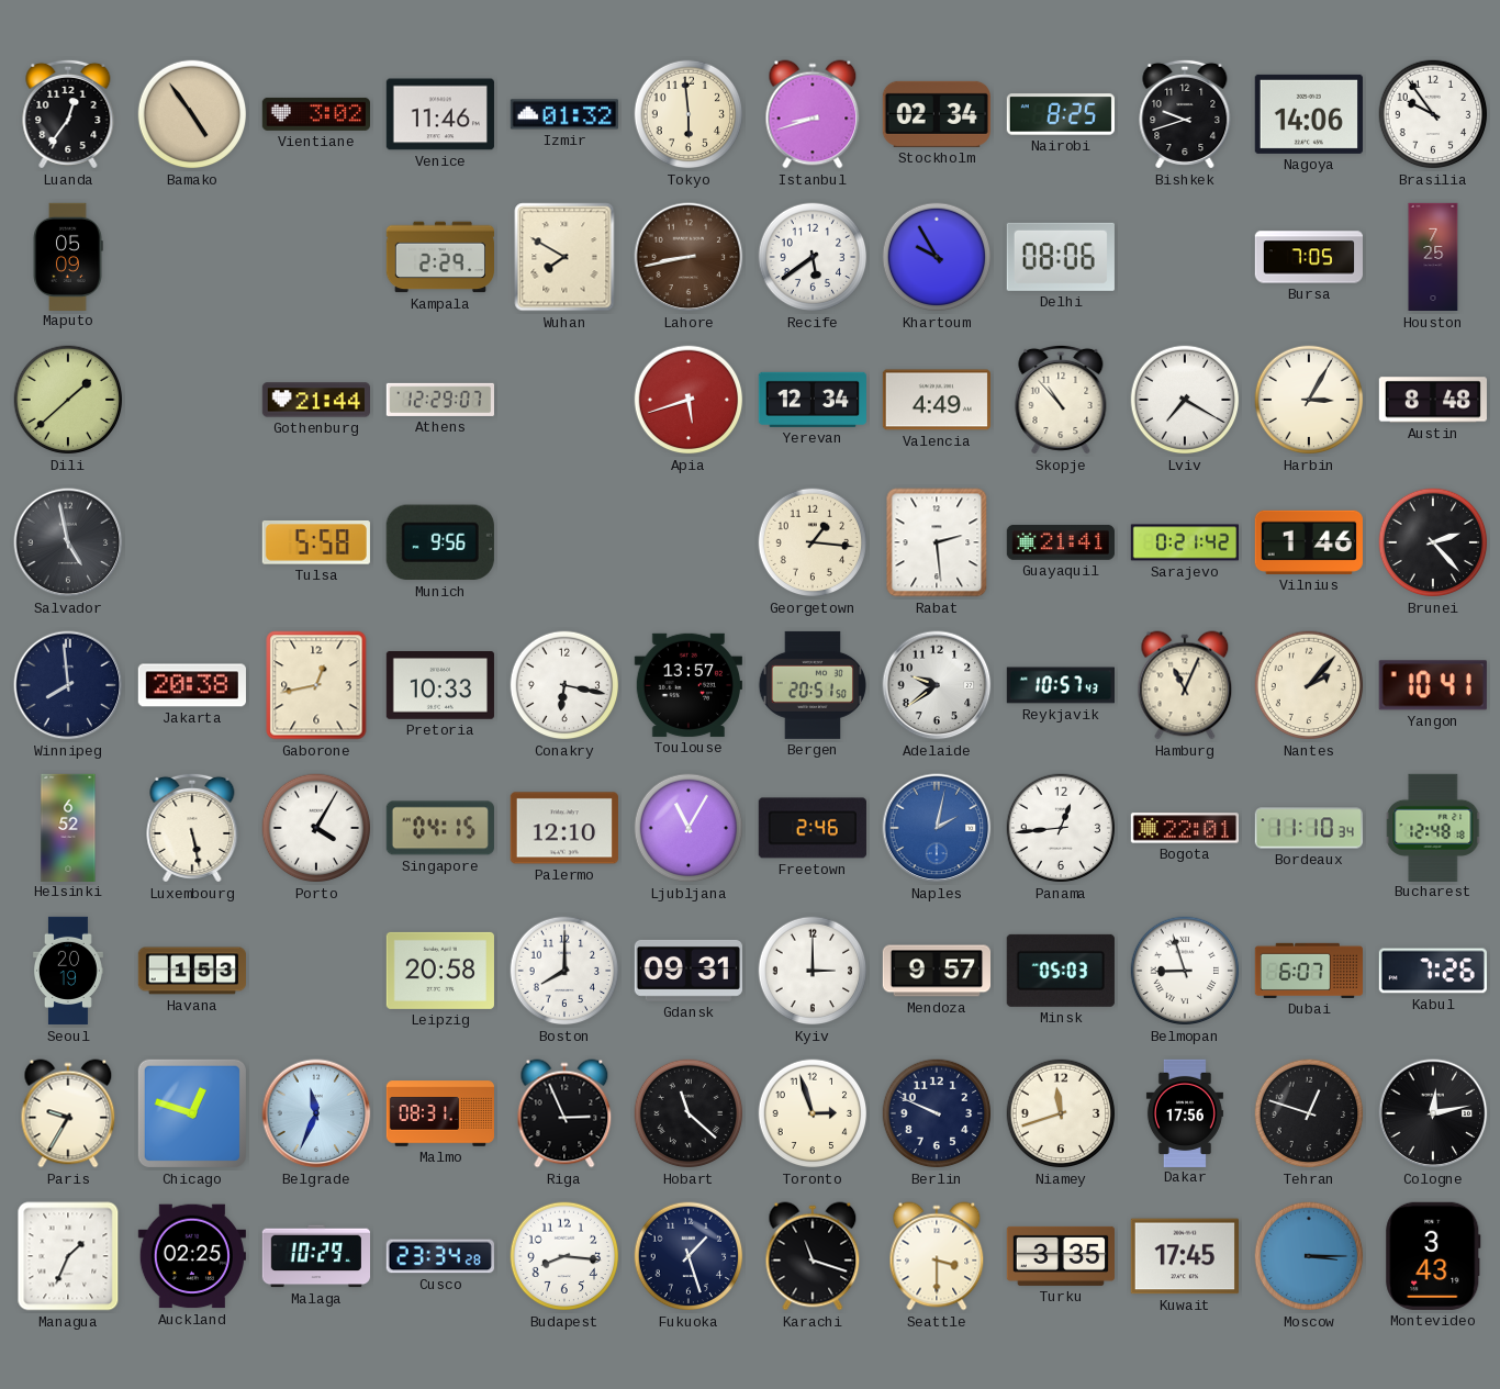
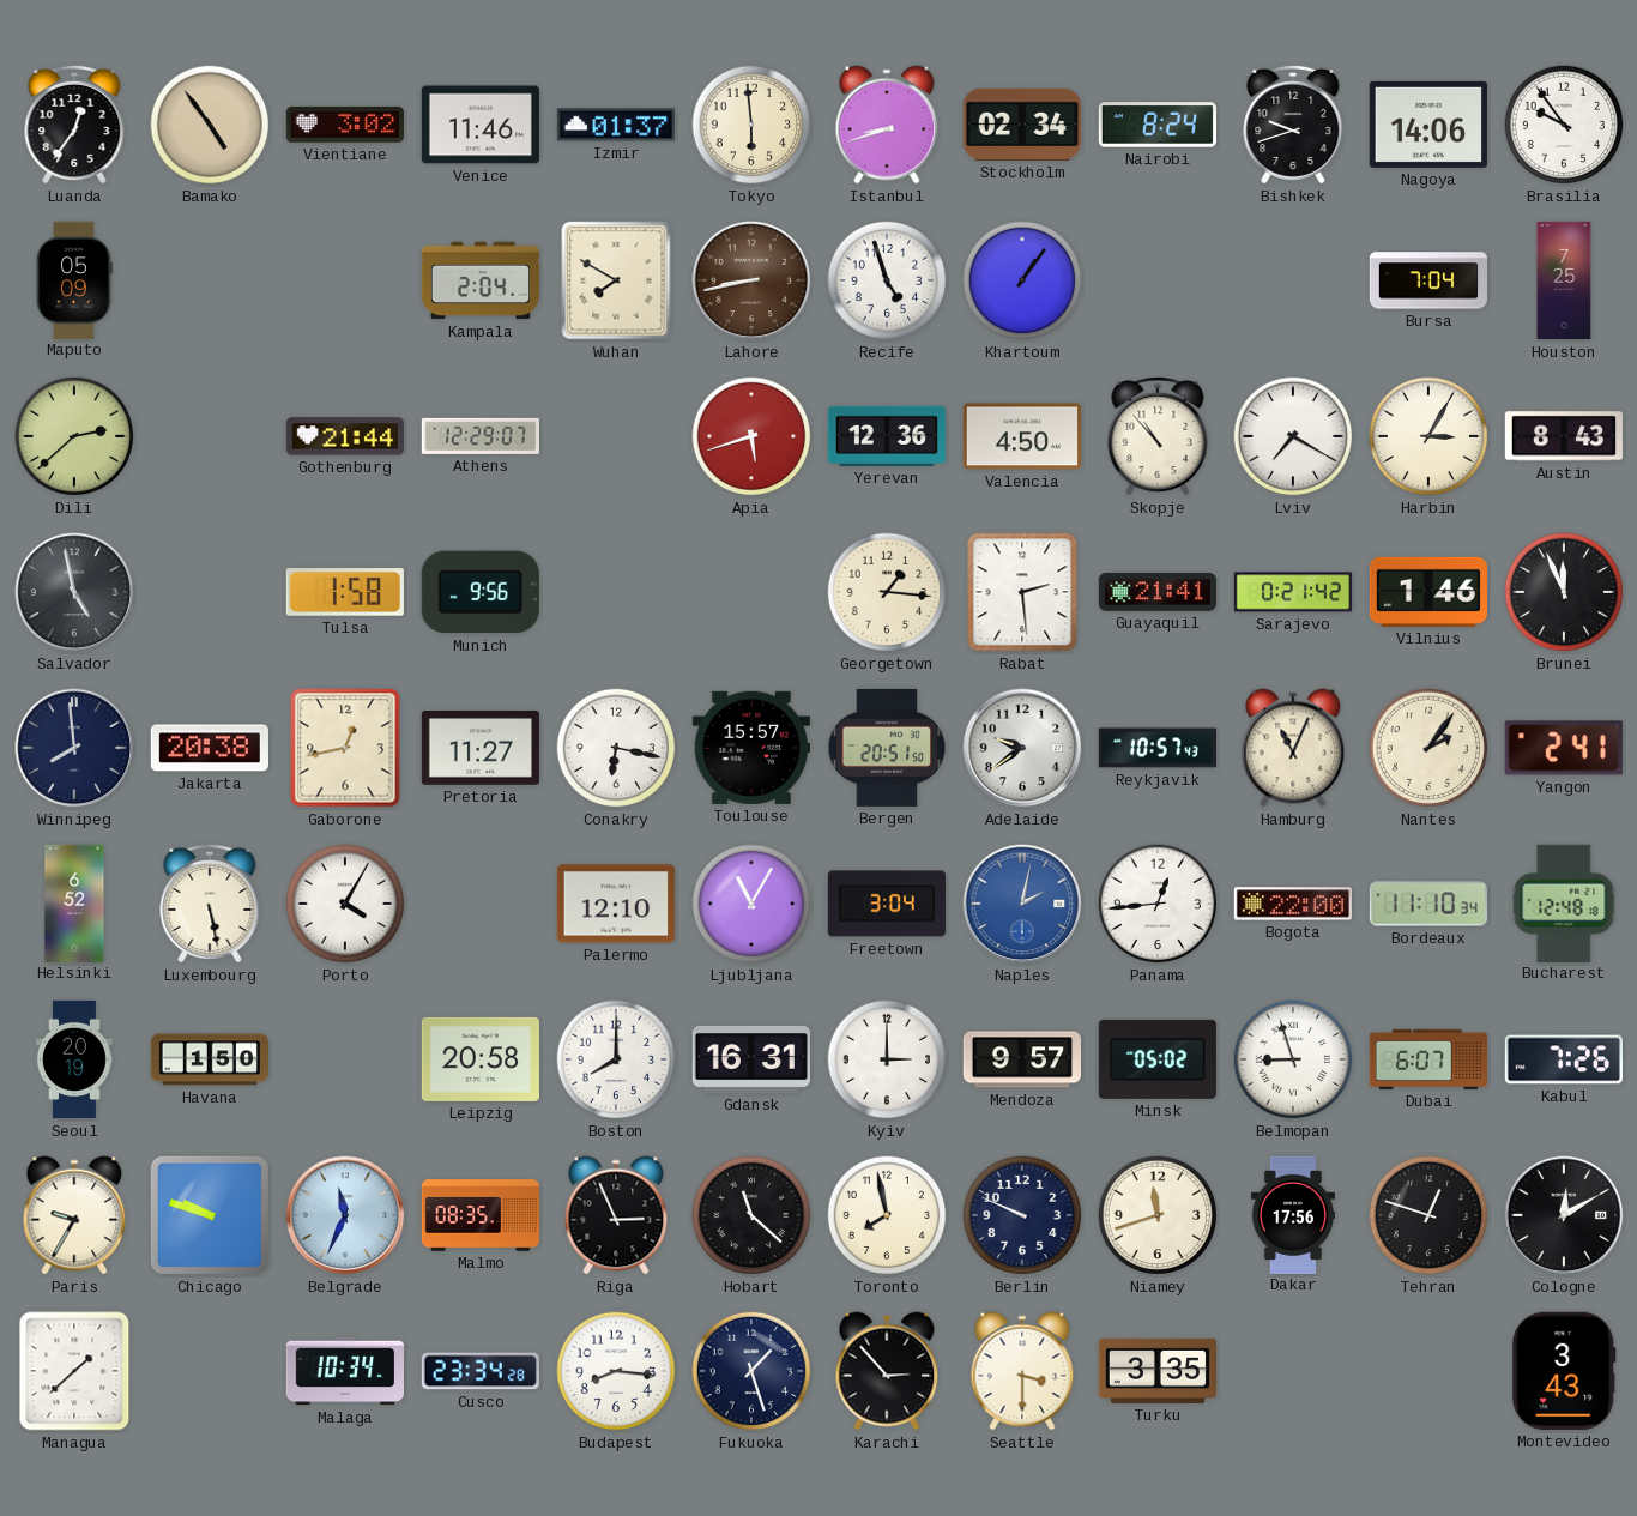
Izmir: 01:32 -> 01:37 (615, 125)
Nairobi: 8:25 -> 8:24 (1156, 125)
Kampala: 2:29 -> 2:04 (479, 280)
Recife: 5:39 -> 4:57 (887, 280)
Khartoum: 9:55 -> 1:06 (1022, 280)
Delhi: 08:06 -> none (1061, 257)
Bursa: 7:05 -> 7:04 (1427, 280)
Dili: 1:38 -> 2:38 (74, 436)
Yerevan: 12:34 -> 12:36 (887, 436)
Valencia: 4:49 -> 4:50 (1022, 436)
Austin: 8:48 -> 8:43 (1563, 436)
Tulsa: 5:58 -> 1:58 (345, 593)
Brunei: 2:23 -> 11:56 (1564, 592)
Pretoria: 10:33 -> 11:27 (481, 749)
Toulouse: 13:57 -> 15:57 (751, 748)
Nantes: 2:07 -> 2:06 (1428, 748)
Yangon: 10:41 -> 2:41 (1564, 748)
Singapore: 04:15 -> none (440, 828)
Freetown: 2:46 -> 3:04 (887, 904)
Bogota: 22:01 -> 22:00 (1292, 904)
Havana: 1:53 -> 1:50 (209, 1059)
Gdansk: 09:31 -> 16:31 (750, 1059)
Minsk: 05:03 -> 05:02 (1158, 1059)
Chicago: 12:48 -> 9:48 (210, 1215)
Malmo: 08:31 -> 08:35 (481, 1215)
Toronto: 2:57 -> 7:58 (887, 1215)
Cologne: 12:13 -> 12:10 (1564, 1215)
Managua: 1:34 -> 1:38 (74, 1371)
Auckland: 02:25 -> none (192, 1256)
Malaga: 10:29 -> 10:34 (344, 1371)
Karachi: 11:18 -> 2:53 (887, 1371)
Kuwait: 17:45 -> none (1185, 1256)
Moscow: 3:15 -> none (1309, 1256)
